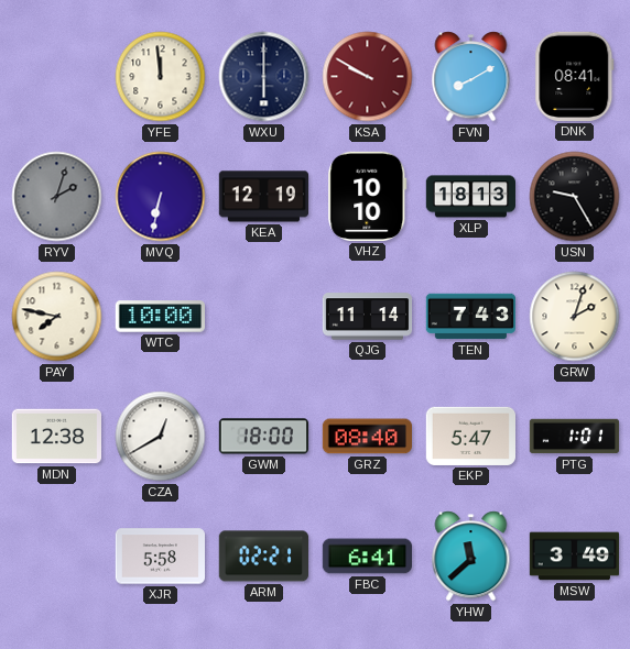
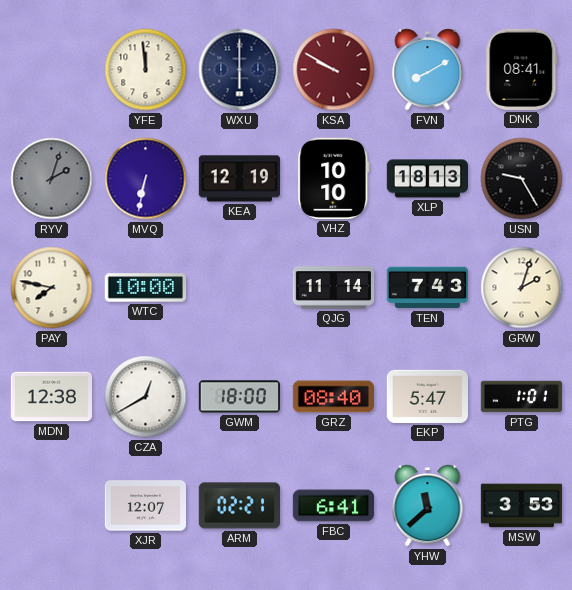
XJR: 5:58 -> 12:07 (145, 506)
MSW: 3:49 -> 3:53 (522, 506)
